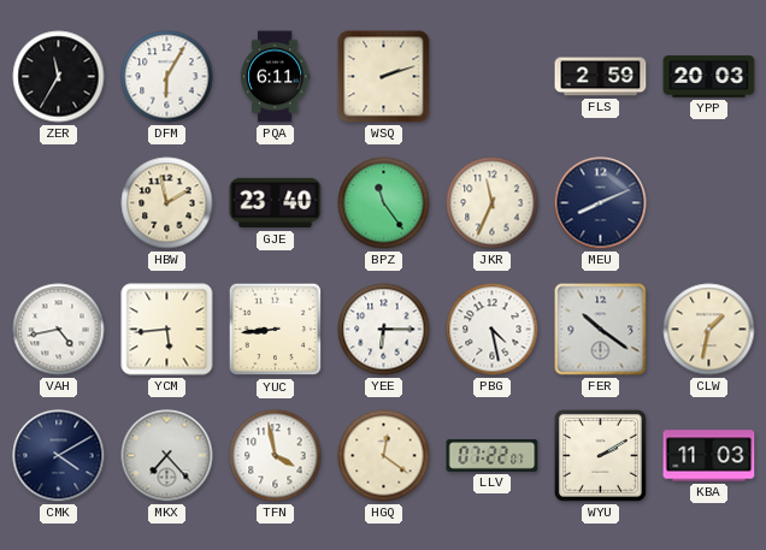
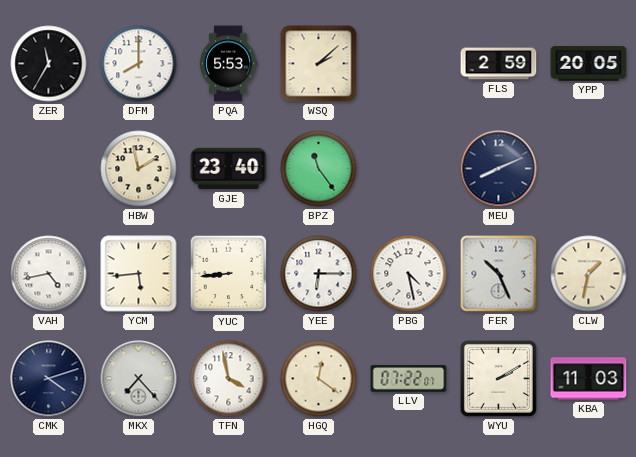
DFM: 6:05 -> 8:00 (139, 64)
PQA: 6:11 -> 5:53 (228, 64)
WSQ: 2:12 -> 2:08 (319, 64)
YPP: 20:03 -> 20:05 (589, 64)
JKR: 11:34 -> none (493, 203)
FER: 10:21 -> 10:26 (499, 274)
CMK: 4:10 -> 4:12 (49, 379)
